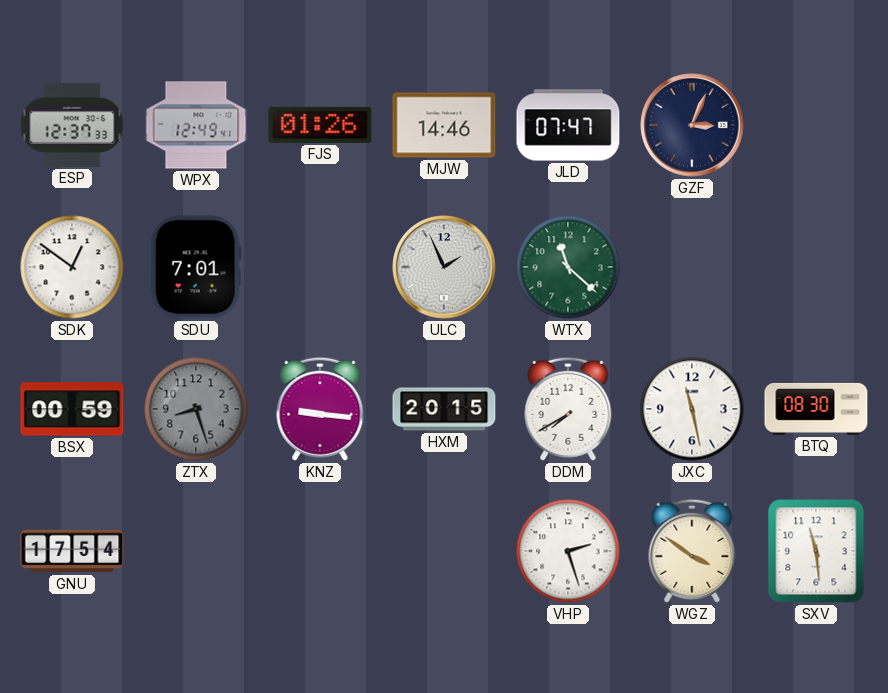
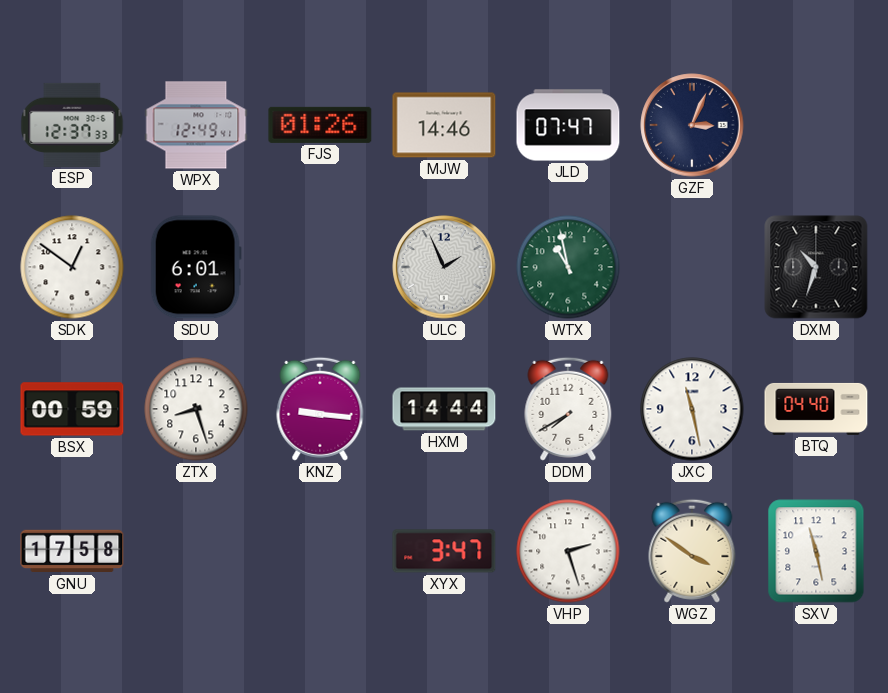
SDU: 7:01 -> 6:01 (196, 267)
WTX: 11:22 -> 10:58 (568, 267)
DXM: none -> 10:33 (816, 267)
ZTX dial: grey -> white (196, 409)
HXM: 20:15 -> 14:44 (444, 409)
BTQ: 08:30 -> 04:40 (816, 409)
GNU: 17:54 -> 17:58 (72, 551)
XYX: none -> 3:47 (444, 551)
SXV: 11:29 -> 11:28 (816, 551)
